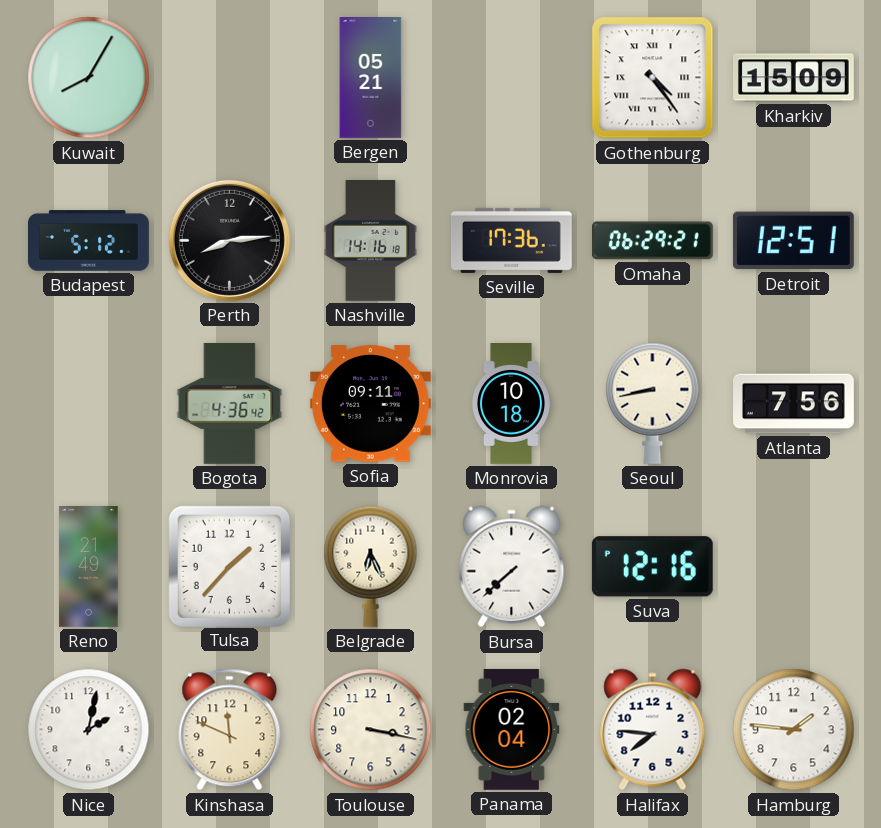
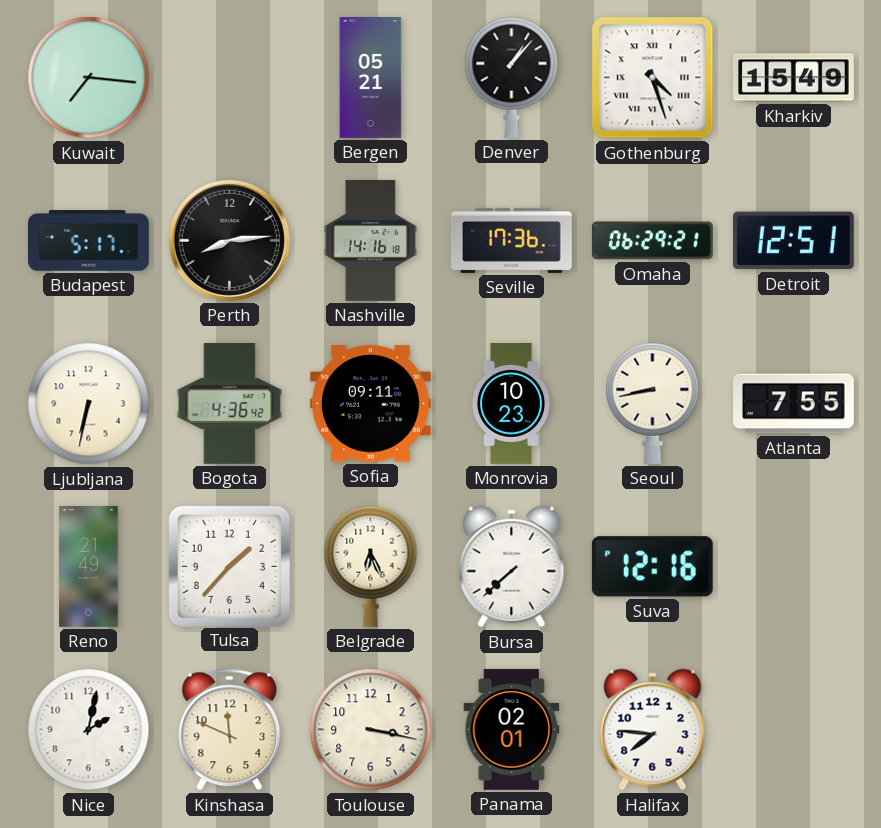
Kuwait: 8:05 -> 7:16 (89, 78)
Denver: none -> 1:07 (512, 77)
Gothenburg: 4:24 -> 4:27 (653, 78)
Kharkiv: 15:09 -> 15:49 (794, 78)
Budapest: 5:12 -> 5:17 (89, 241)
Ljubljana: none -> 6:32 (89, 404)
Monrovia: 10:18 -> 10:23 (511, 404)
Atlanta: 7:56 -> 7:55 (794, 404)
Panama: 02:04 -> 02:01 (512, 729)
Hamburg: 1:46 -> none (794, 730)
